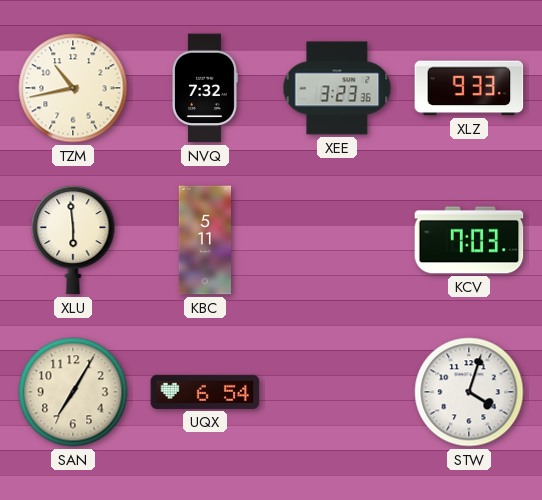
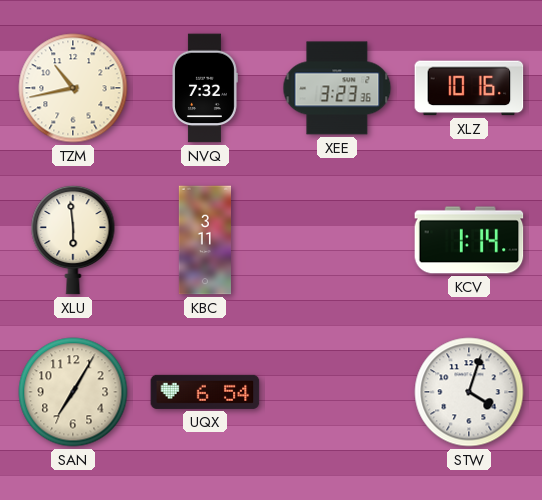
XLZ: 9:33 -> 10:16 (469, 88)
KBC: 5:11 -> 3:11 (204, 240)
KCV: 7:03 -> 1:14 (469, 240)
